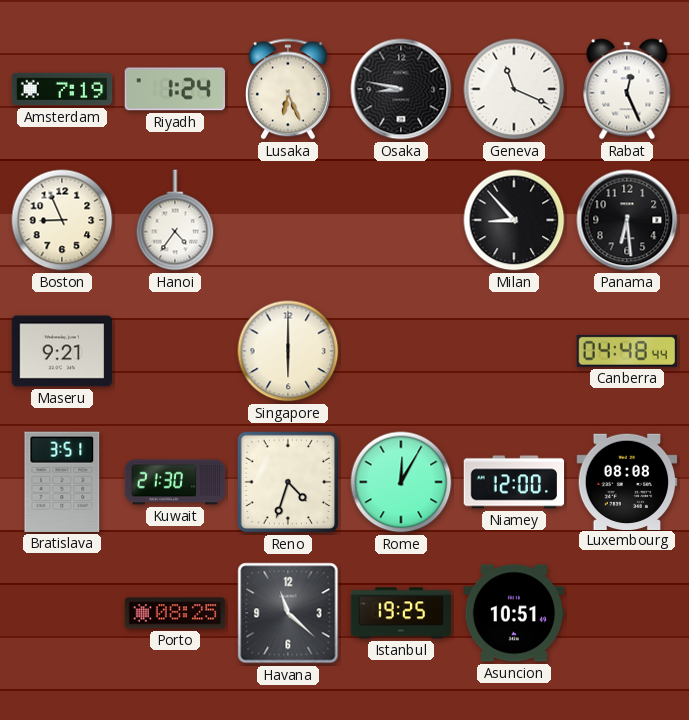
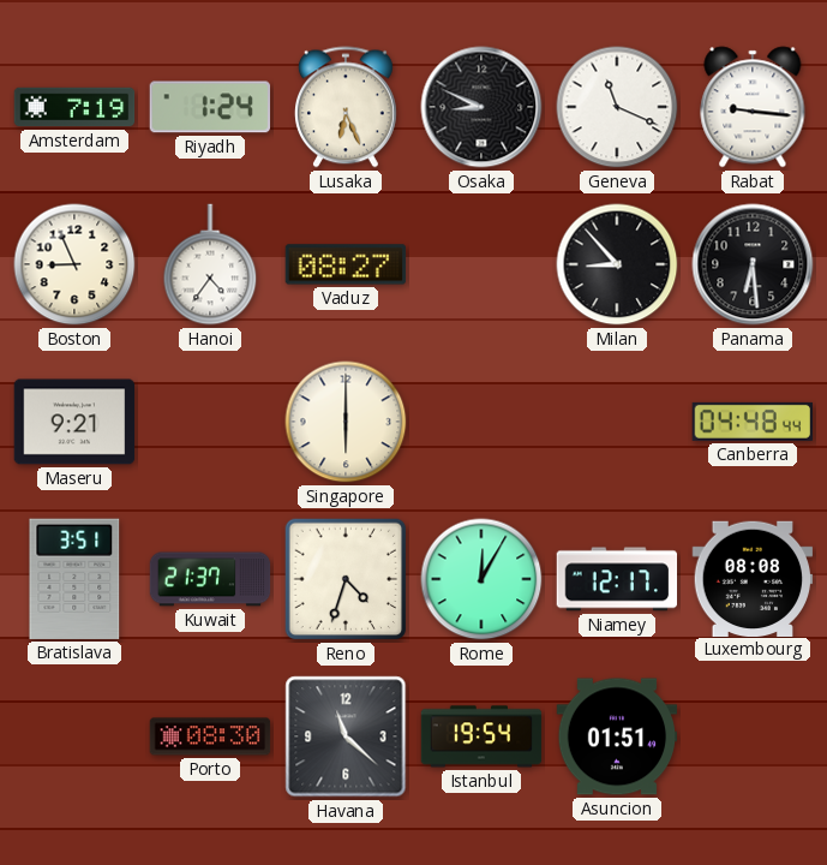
Osaka: 8:47 -> 8:49 (481, 107)
Rabat: 12:26 -> 9:16 (753, 107)
Vaduz: none -> 08:27 (346, 264)
Kuwait: 21:30 -> 21:37 (210, 579)
Niamey: 12:00 -> 12:17 (617, 579)
Porto: 08:25 -> 08:30 (210, 736)
Istanbul: 19:25 -> 19:54 (481, 736)
Asuncion: 10:51 -> 01:51 (617, 736)
